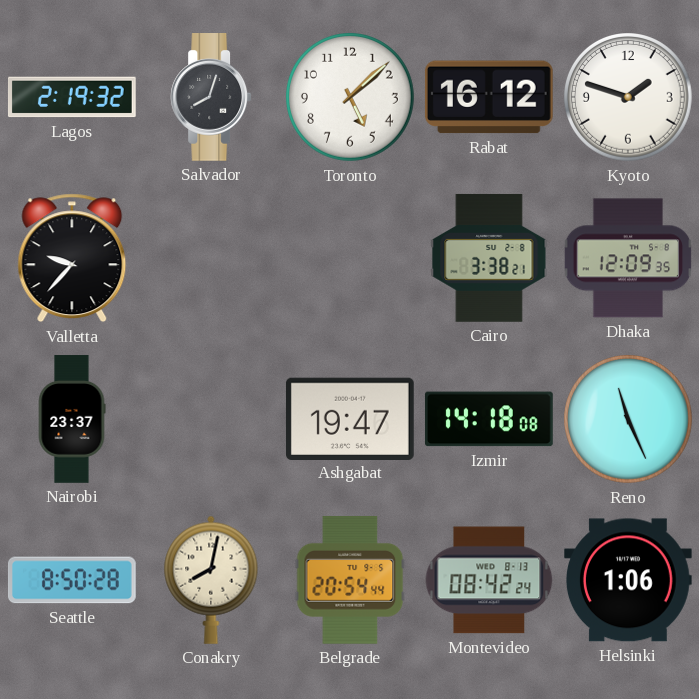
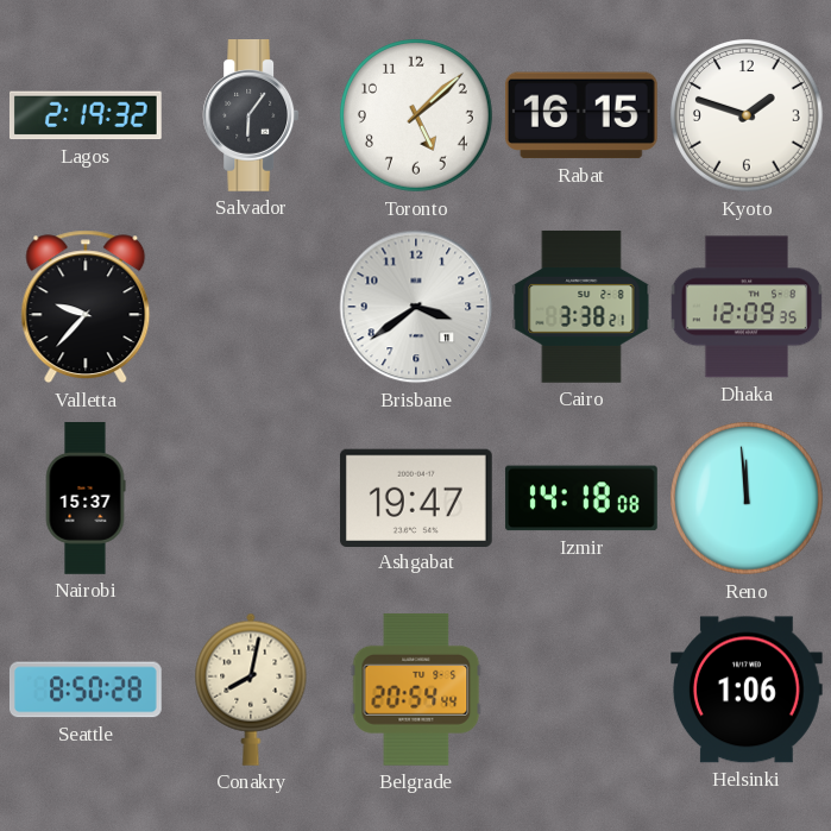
Salvador: 8:03 -> 6:06 (251, 117)
Rabat: 16:12 -> 16:15 (581, 115)
Brisbane: none -> 3:39 (416, 307)
Nairobi: 23:37 -> 15:37 (86, 498)
Reno: 11:26 -> 11:59 (748, 499)
Montevideo: 08:42 -> none (489, 580)
